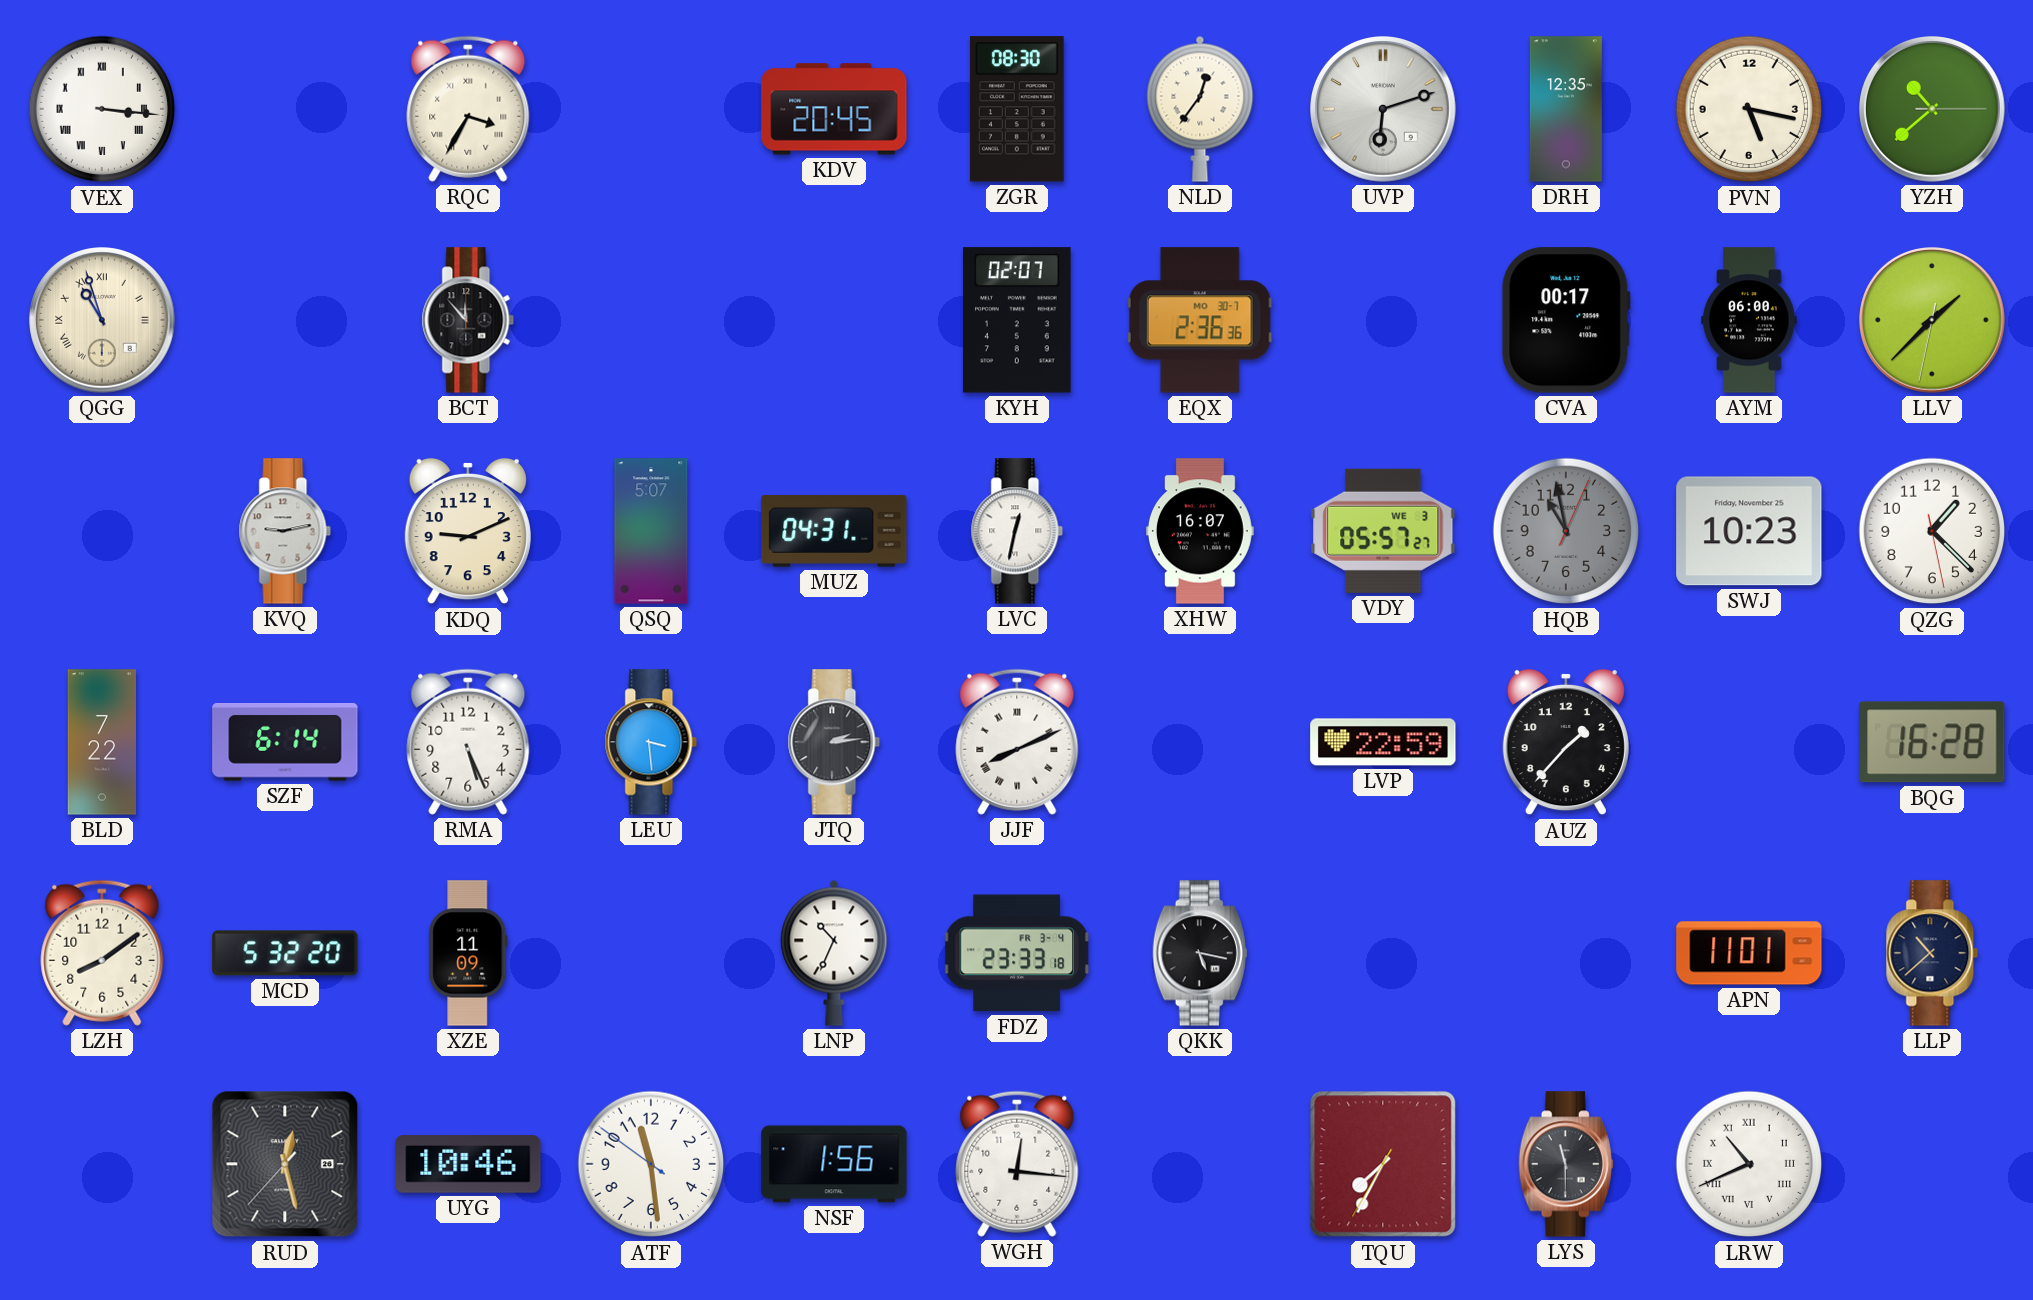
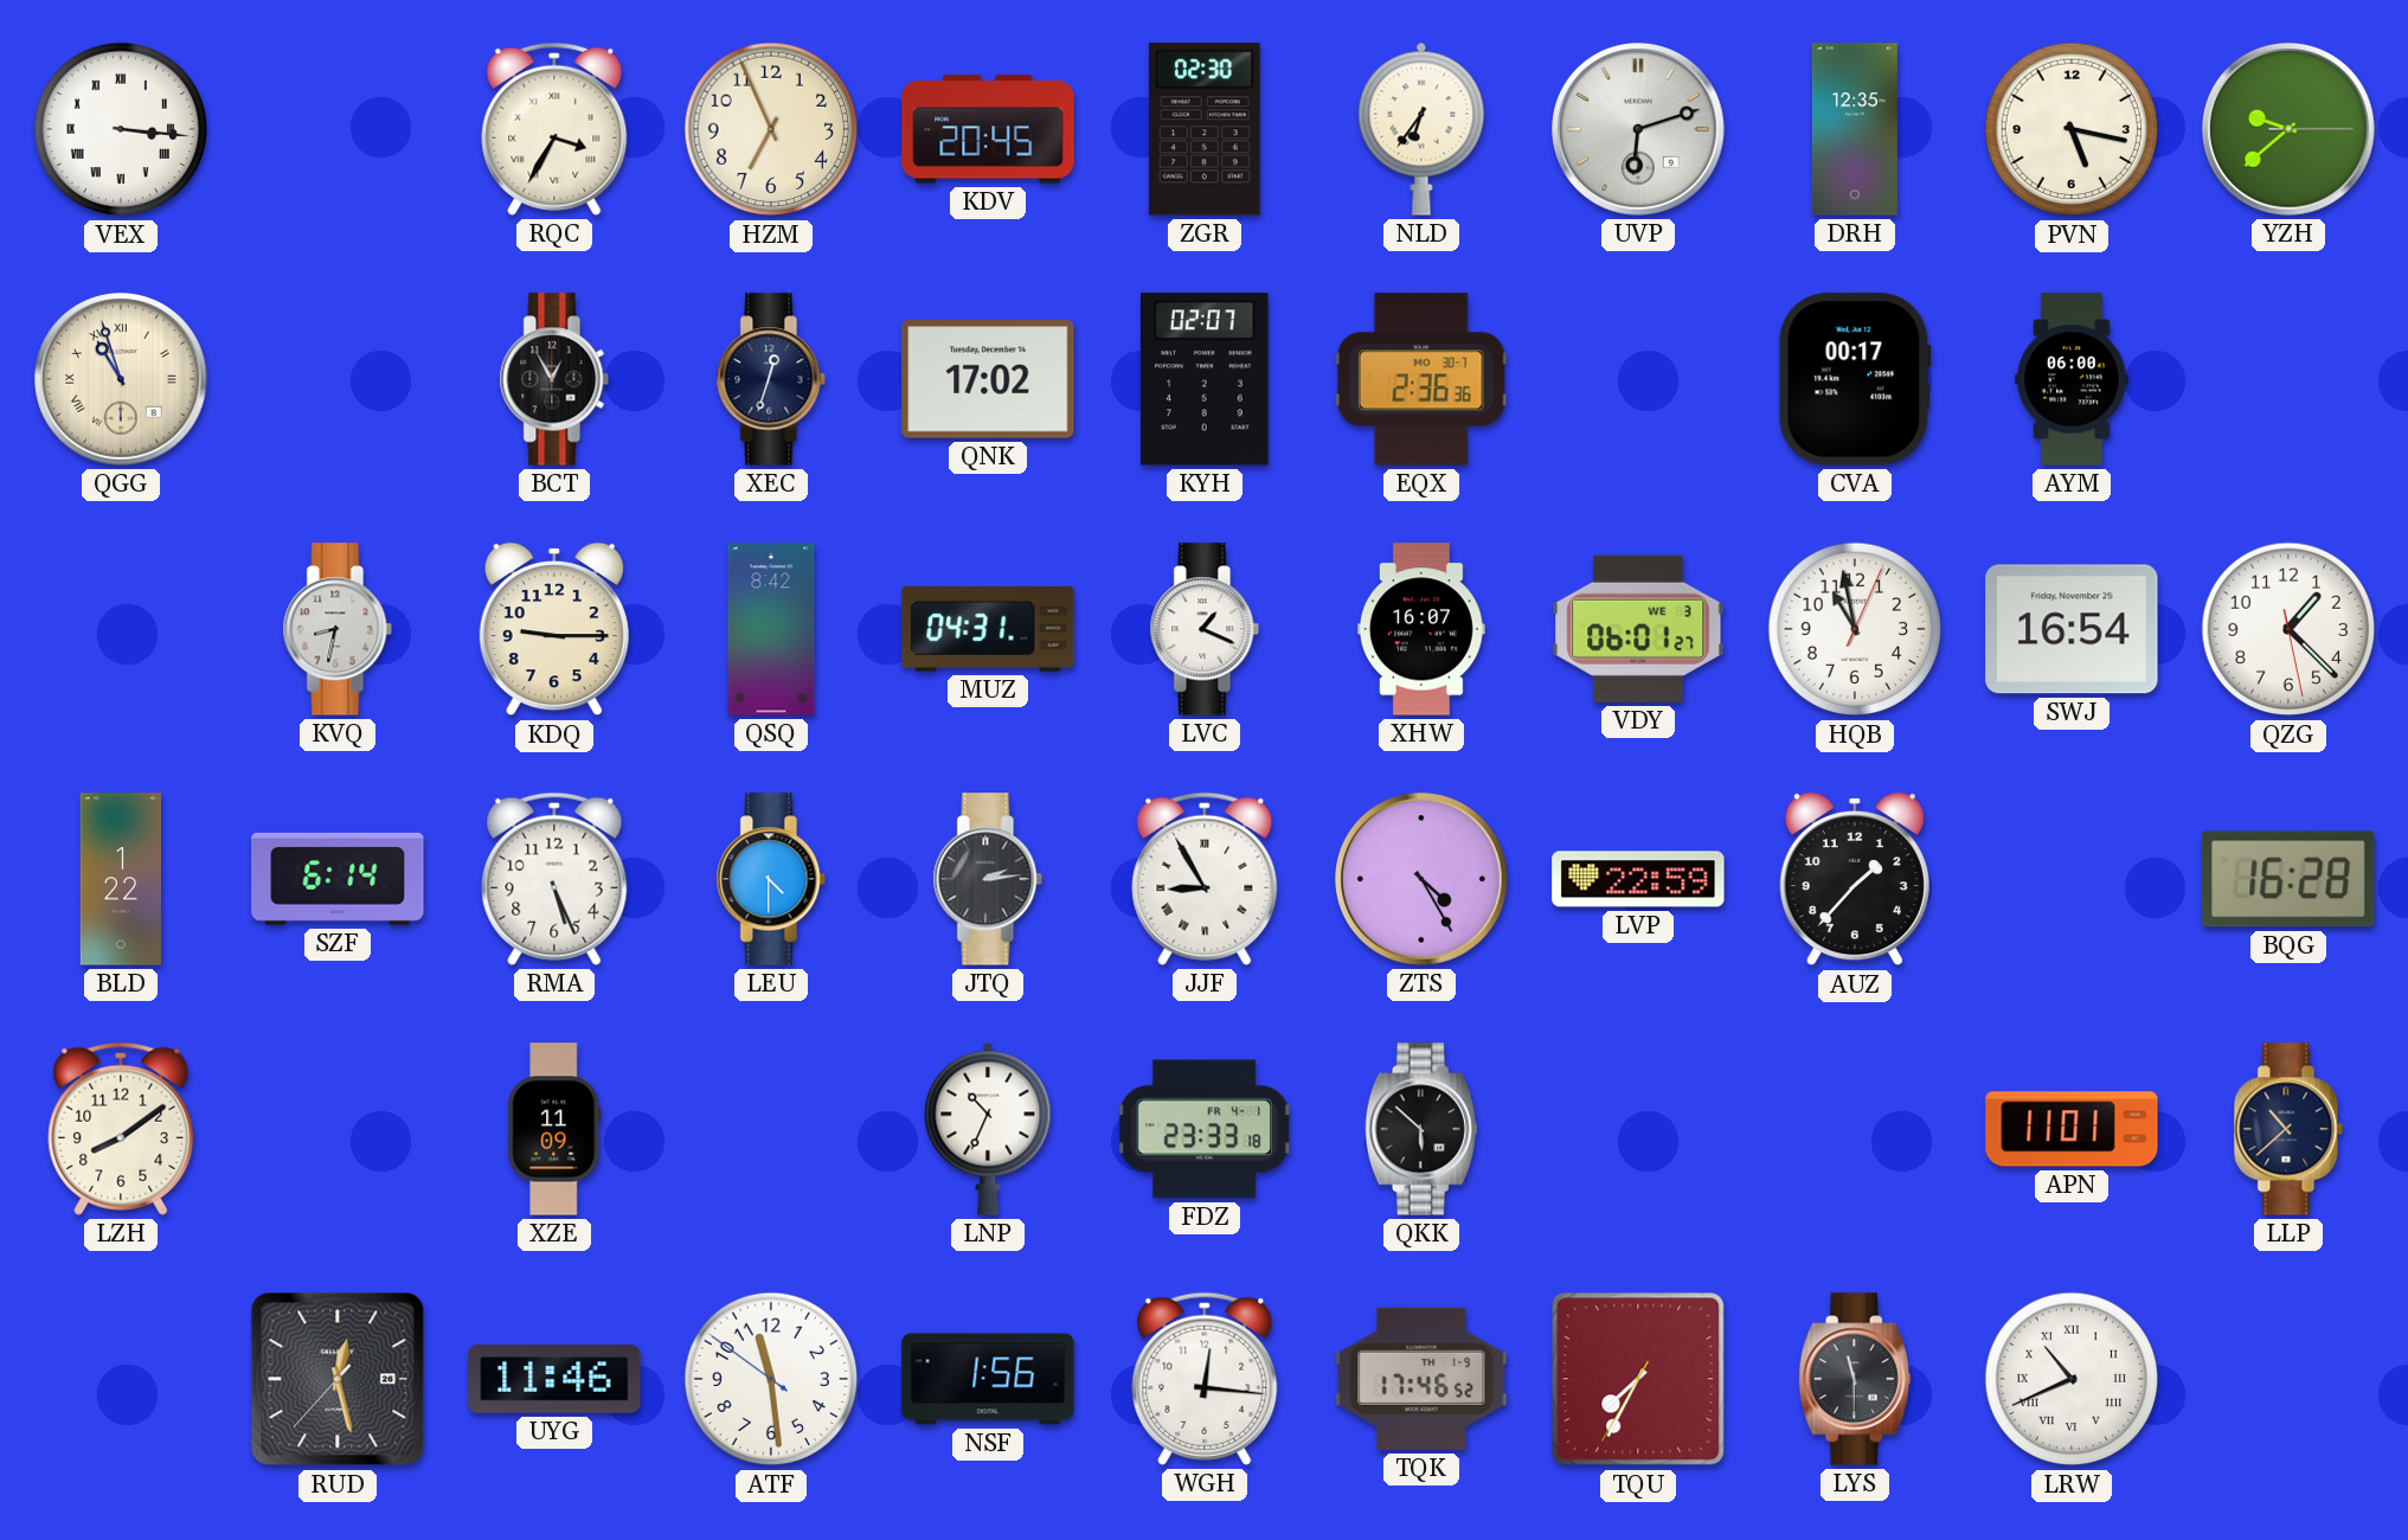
HZM: none -> 6:56 (771, 129)
ZGR: 08:30 -> 02:30 (1205, 129)
NLD: 12:36 -> 6:36 (1421, 129)
YZH: 10:38 -> 9:38 (2290, 130)
BCT: 11:53 -> 12:55 (554, 379)
XEC: none -> 12:33 (771, 379)
QNK: none -> 17:02 (988, 379)
LLV: 1:37 -> none (1933, 321)
KVQ: 9:13 -> 8:32 (338, 629)
KDQ: 9:11 -> 9:15 (554, 629)
QSQ: 5:07 -> 8:42 (771, 629)
LVC: 12:32 -> 1:19 (1205, 629)
VDY: 05:57 -> 06:01 (1638, 629)
HQB dial: grey -> white (1855, 629)
SWJ: 10:23 -> 16:54 (2072, 629)
BLD: 7:22 -> 1:22 (120, 879)
LEU: 3:29 -> 4:30 (771, 879)
JJF: 8:11 -> 8:55 (1205, 879)
ZTS: none -> 4:25 (1423, 880)
MCD: 5:32 -> none (285, 953)
FDZ date: FR 3-4 -> FR 4-1 (1205, 1129)
QKK: 5:17 -> 5:52 (1421, 1129)
UYG: 10:46 -> 11:46 (554, 1379)
TQK: none -> 17:46 (1421, 1379)
